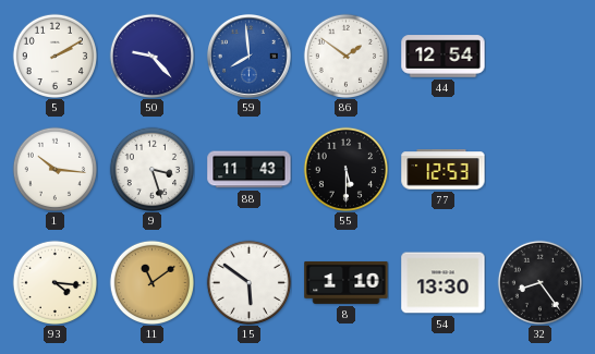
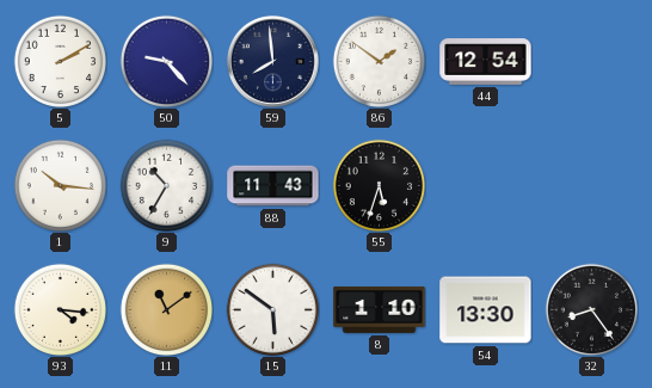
59 dial: blue -> navy (272, 61)
9: 3:27 -> 10:35 (166, 185)
55: 5:30 -> 5:33 (379, 185)
77: 12:53 -> none (444, 170)
